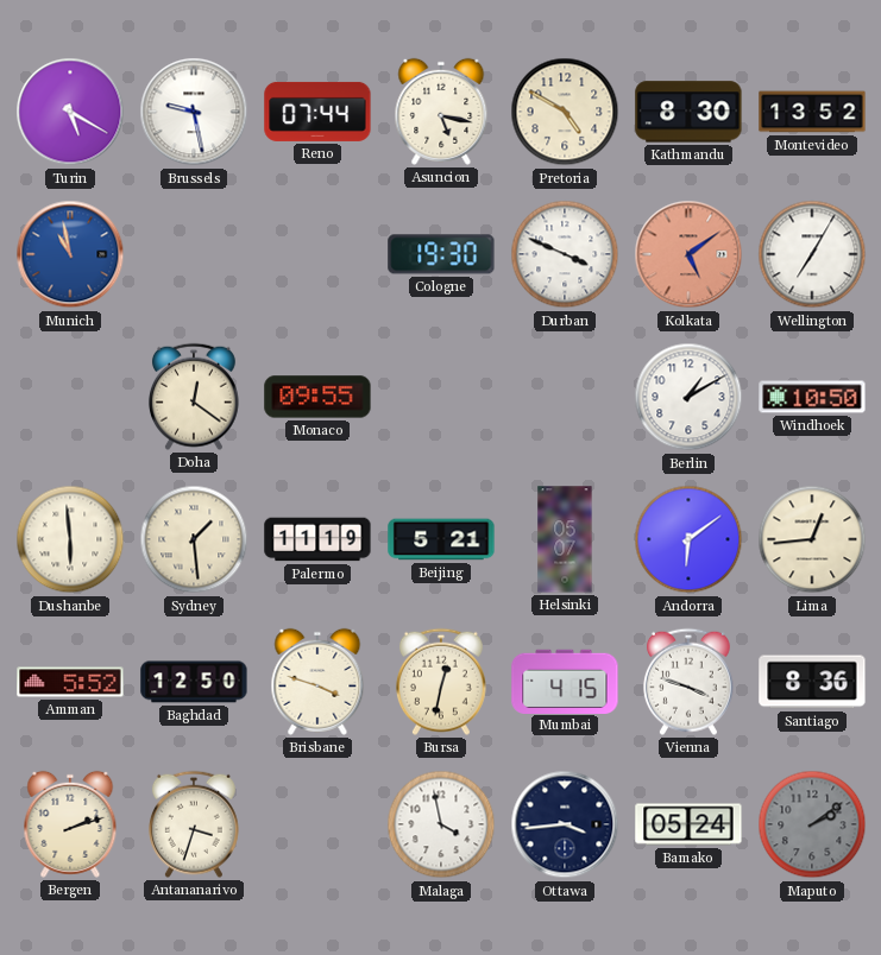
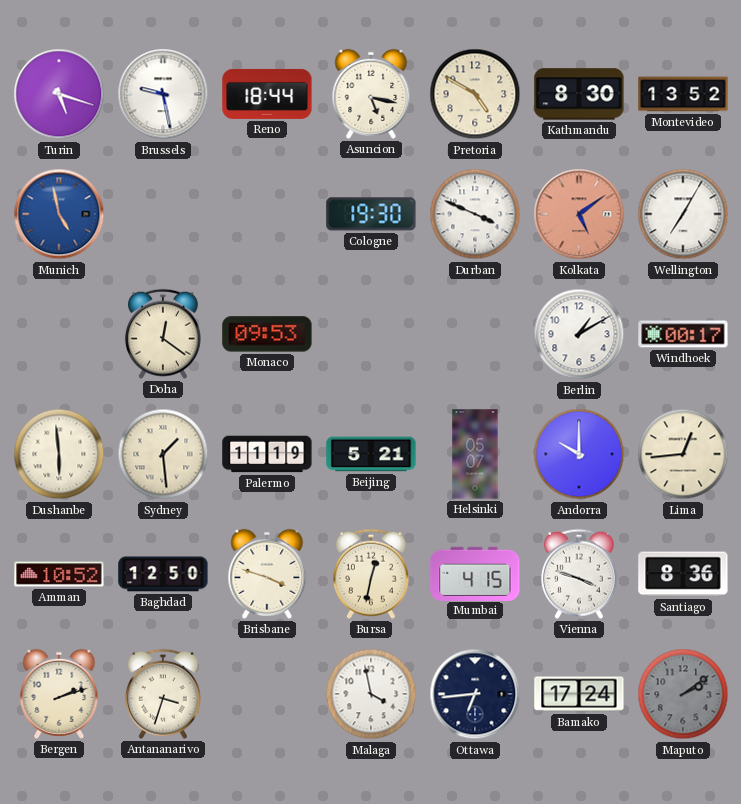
Turin: 5:20 -> 5:18 (59, 94)
Reno: 07:44 -> 18:44 (267, 94)
Munich: 10:58 -> 4:58 (59, 214)
Monaco: 09:55 -> 09:53 (267, 334)
Windhoek: 10:50 -> 00:17 (683, 334)
Andorra: 6:09 -> 10:00 (579, 454)
Amman: 5:52 -> 10:52 (59, 574)
Ottawa: 3:44 -> 6:44 (475, 694)
Bamako: 05:24 -> 17:24 (579, 694)
